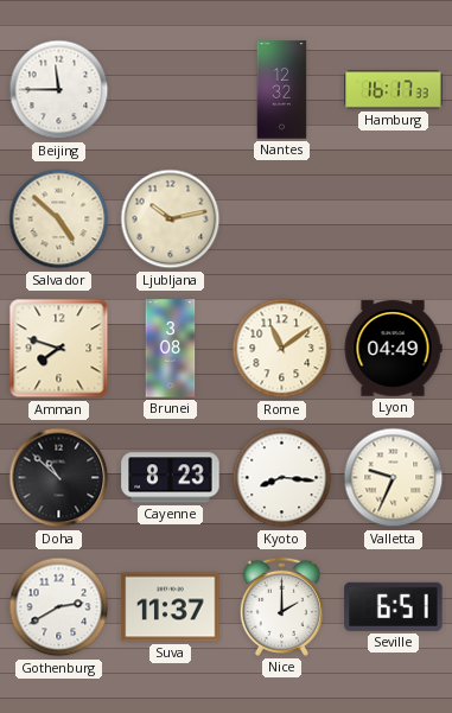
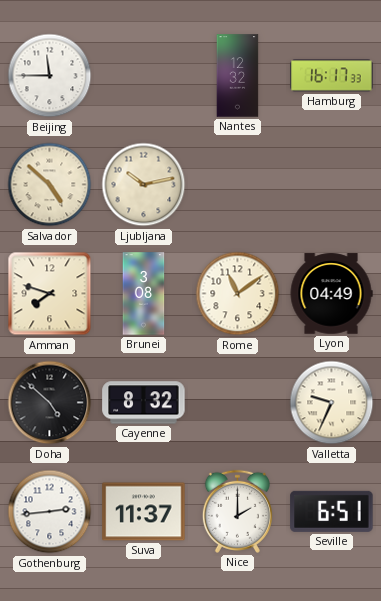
Doha: 10:52 -> 4:52 (50, 403)
Cayenne: 8:23 -> 8:32 (144, 403)
Kyoto: 8:16 -> none (282, 478)
Gothenburg: 2:40 -> 2:44 (50, 512)
